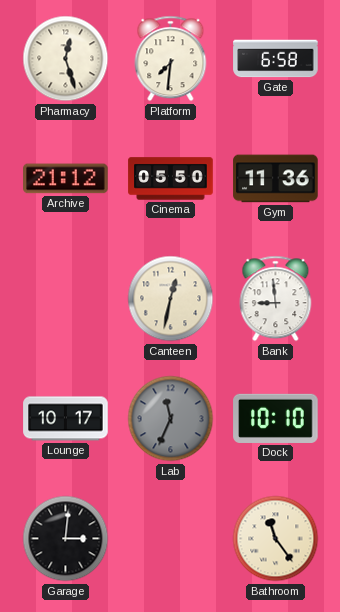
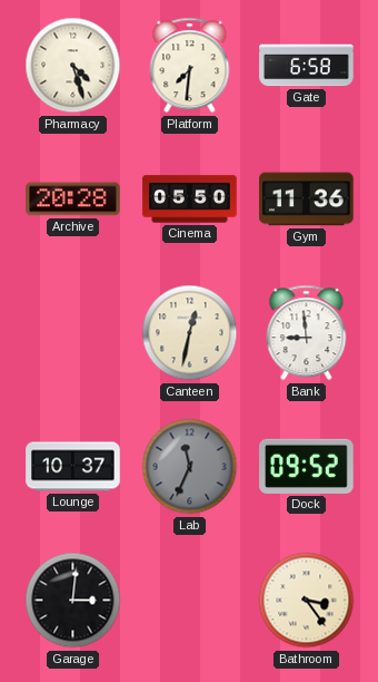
Pharmacy: 12:27 -> 4:27 (73, 66)
Archive: 21:12 -> 20:28 (73, 199)
Lounge: 10:17 -> 10:37 (73, 467)
Dock: 10:10 -> 09:52 (307, 466)
Bathroom: 11:24 -> 3:24 (307, 601)
